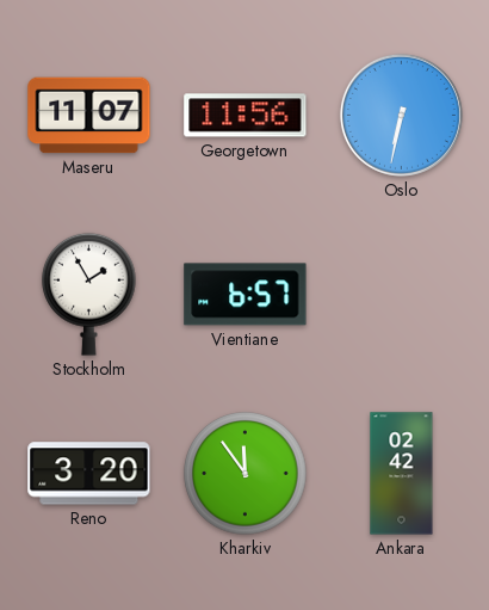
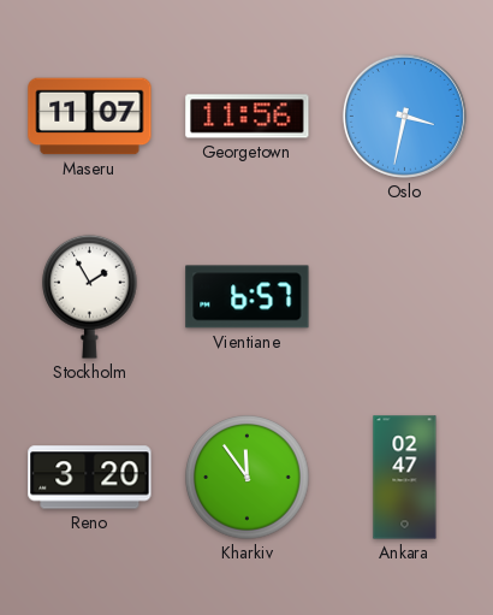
Oslo: 6:32 -> 3:32 (404, 116)
Ankara: 02:42 -> 02:47 (405, 478)
